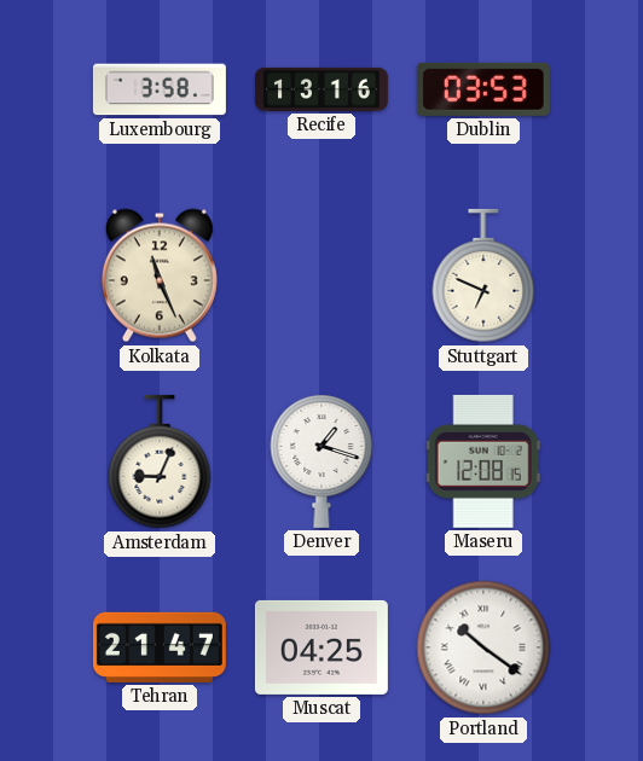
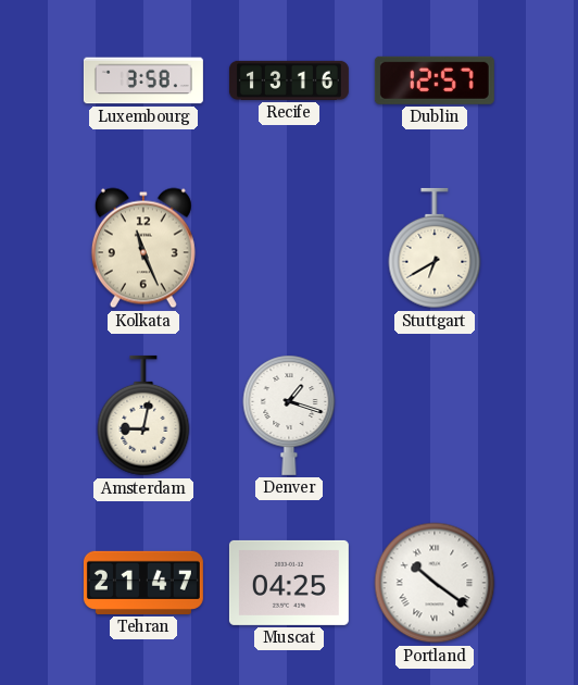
Dublin: 03:53 -> 12:57 (435, 80)
Stuttgart: 6:49 -> 6:40 (435, 248)
Amsterdam: 9:04 -> 9:02 (143, 415)
Maseru: 12:08 -> none (483, 461)
